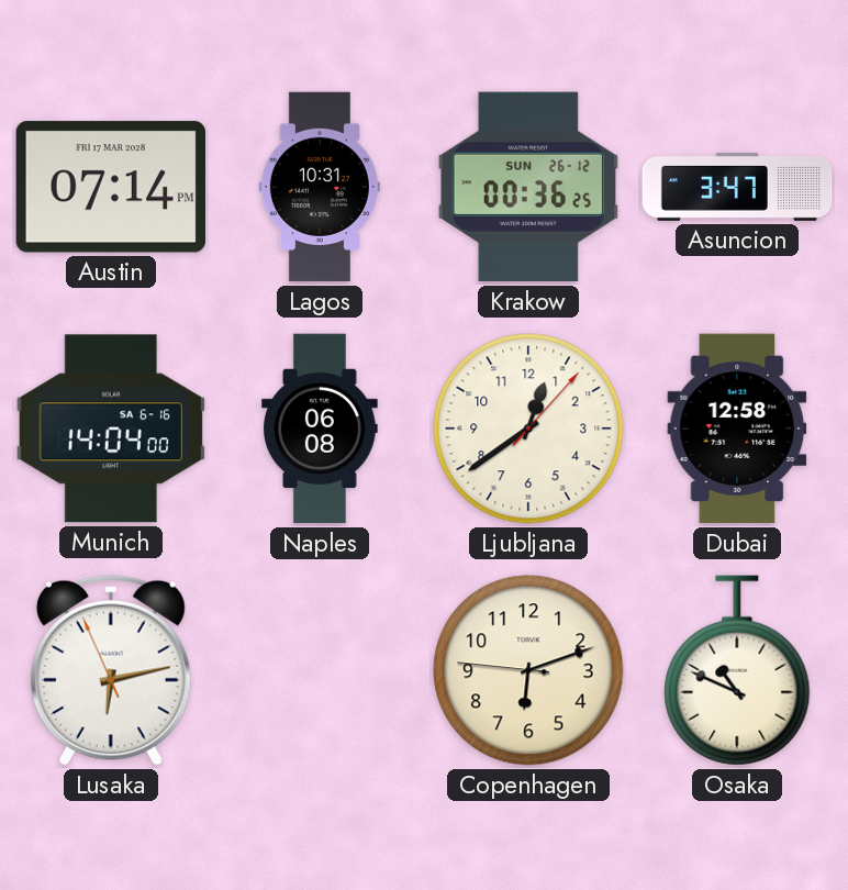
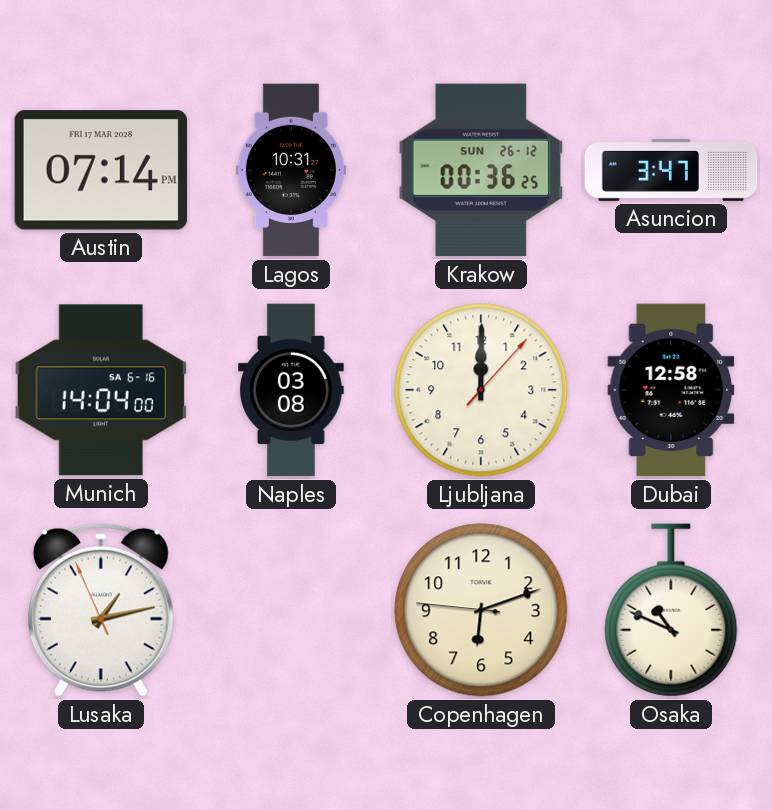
Naples: 06:08 -> 03:08 (292, 390)
Ljubljana: 12:39 -> 12:00 (481, 390)
Lusaka: 6:12 -> 1:12 (101, 610)
